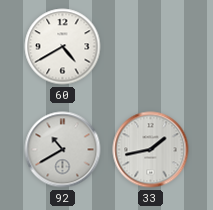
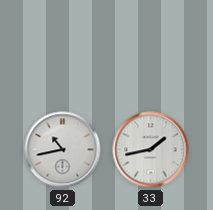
60: 4:40 -> none (63, 47)
92: 10:40 -> 10:43 (63, 150)
